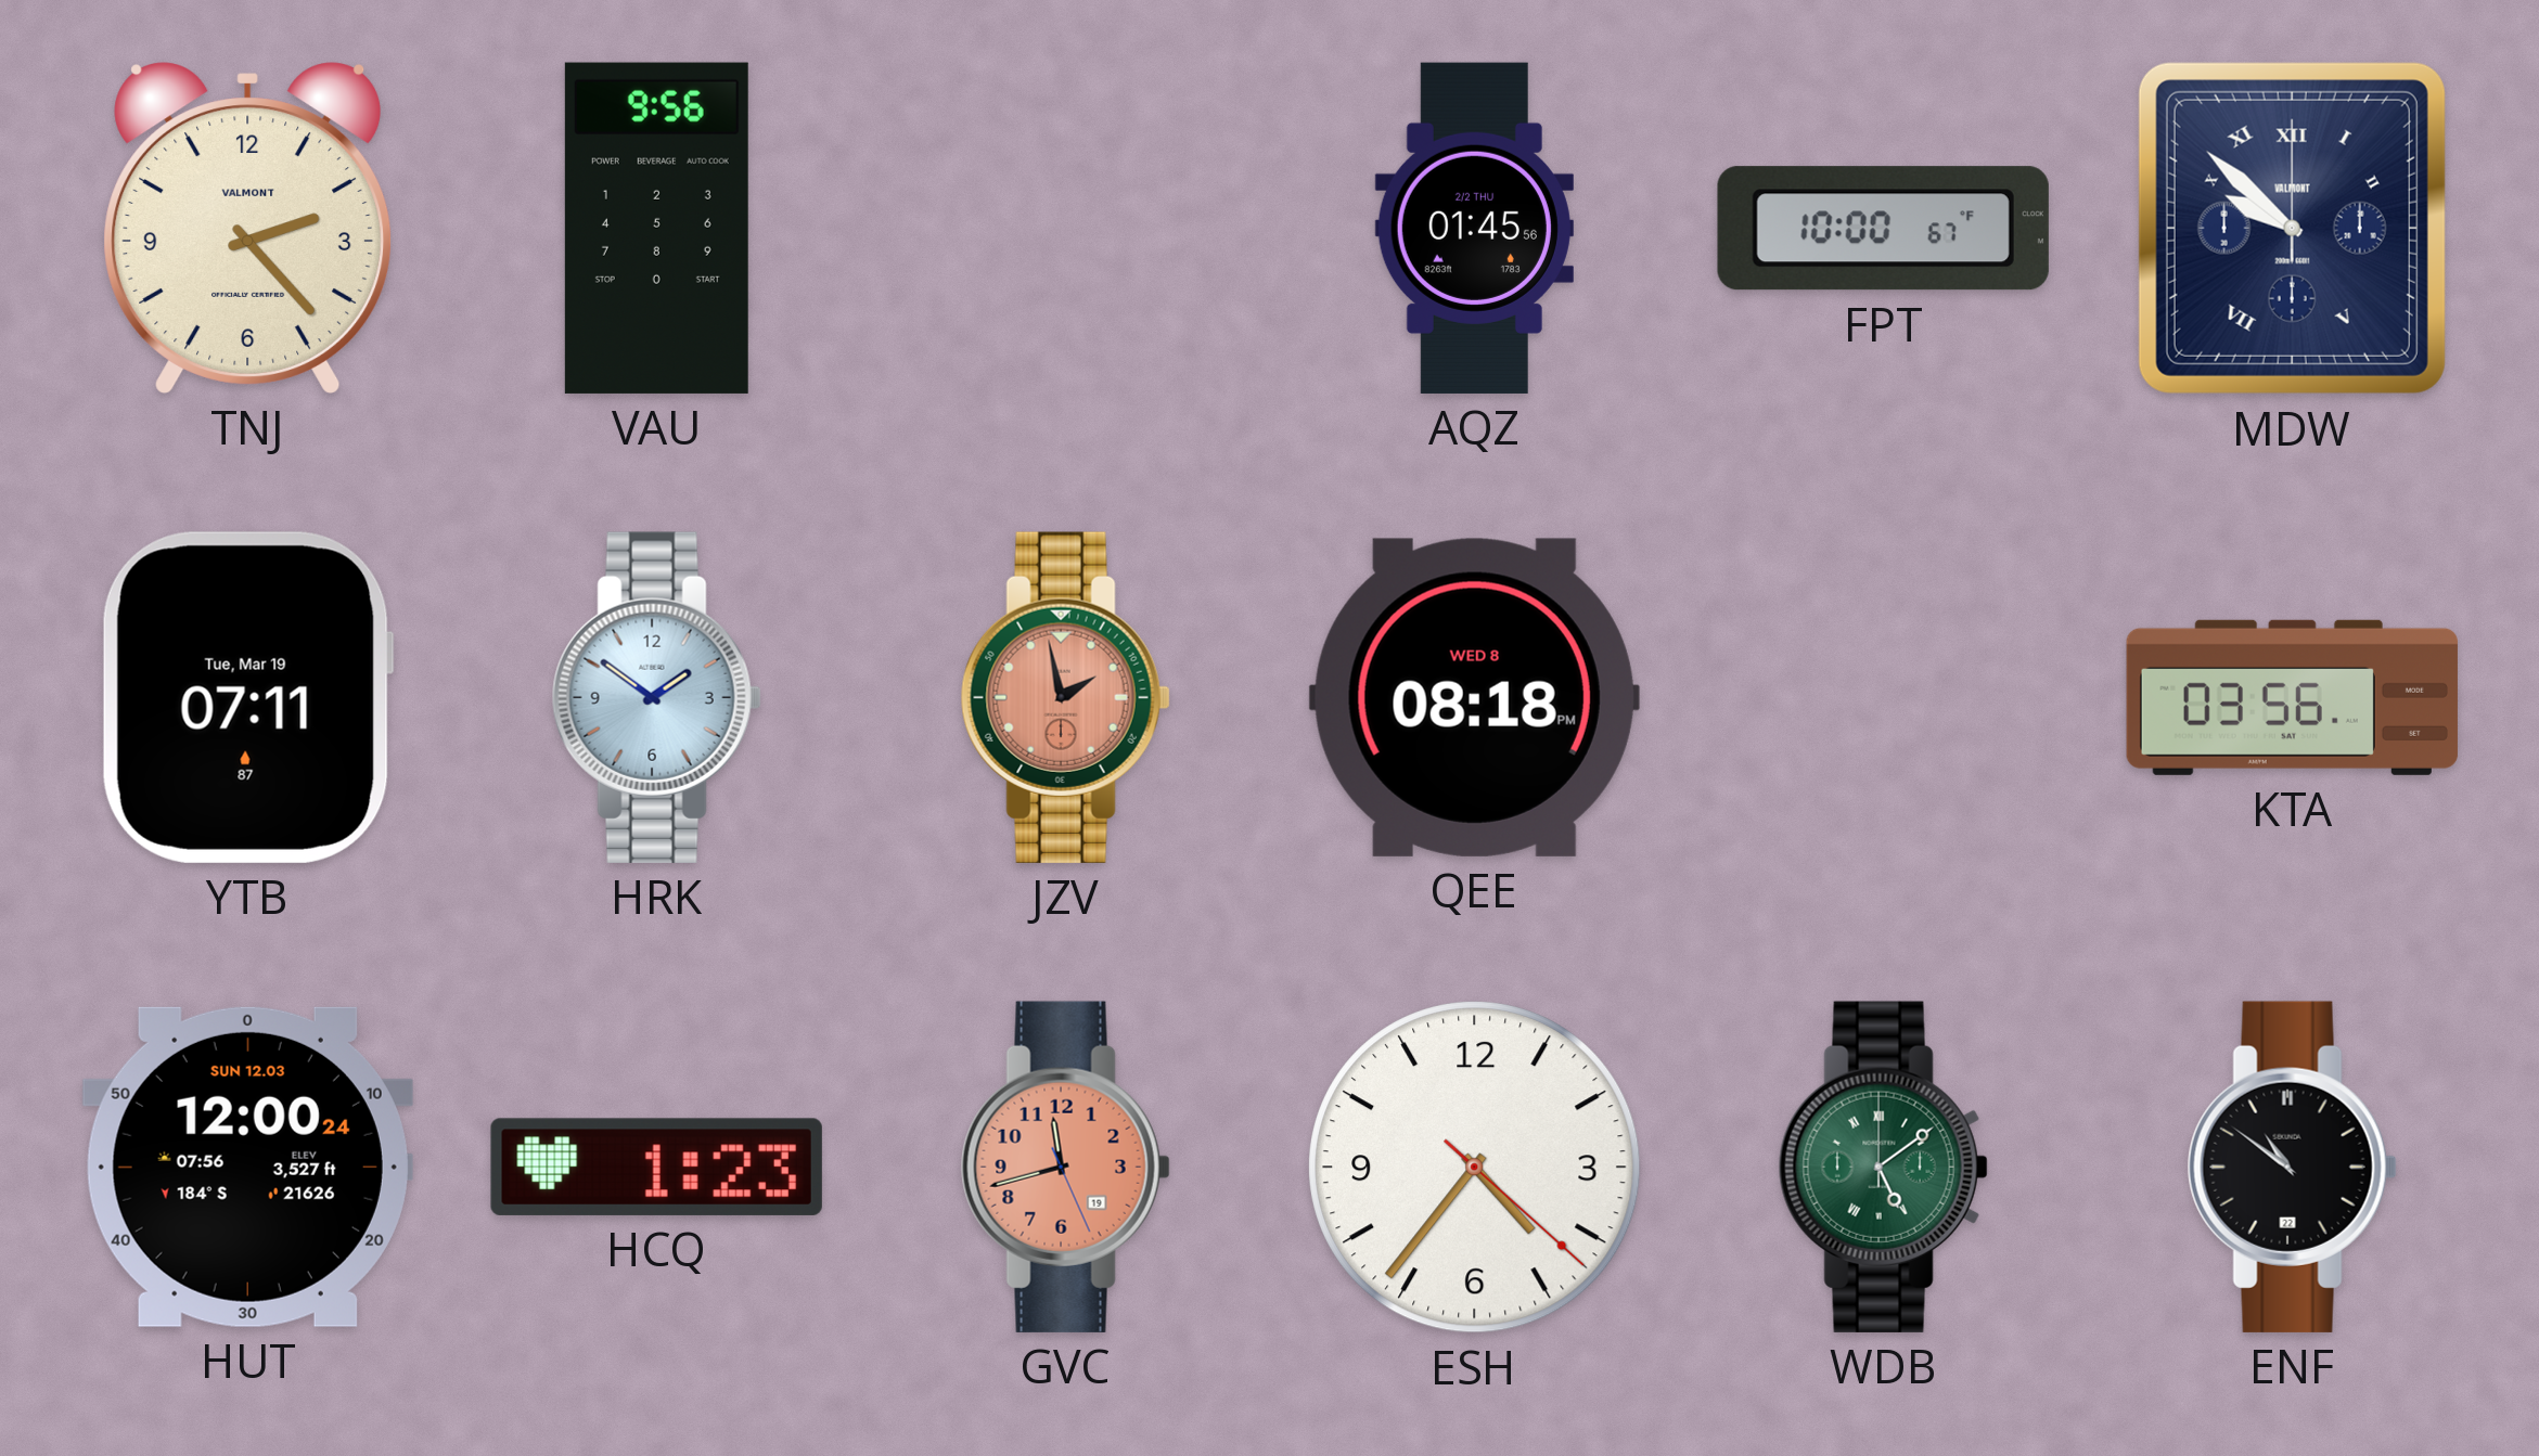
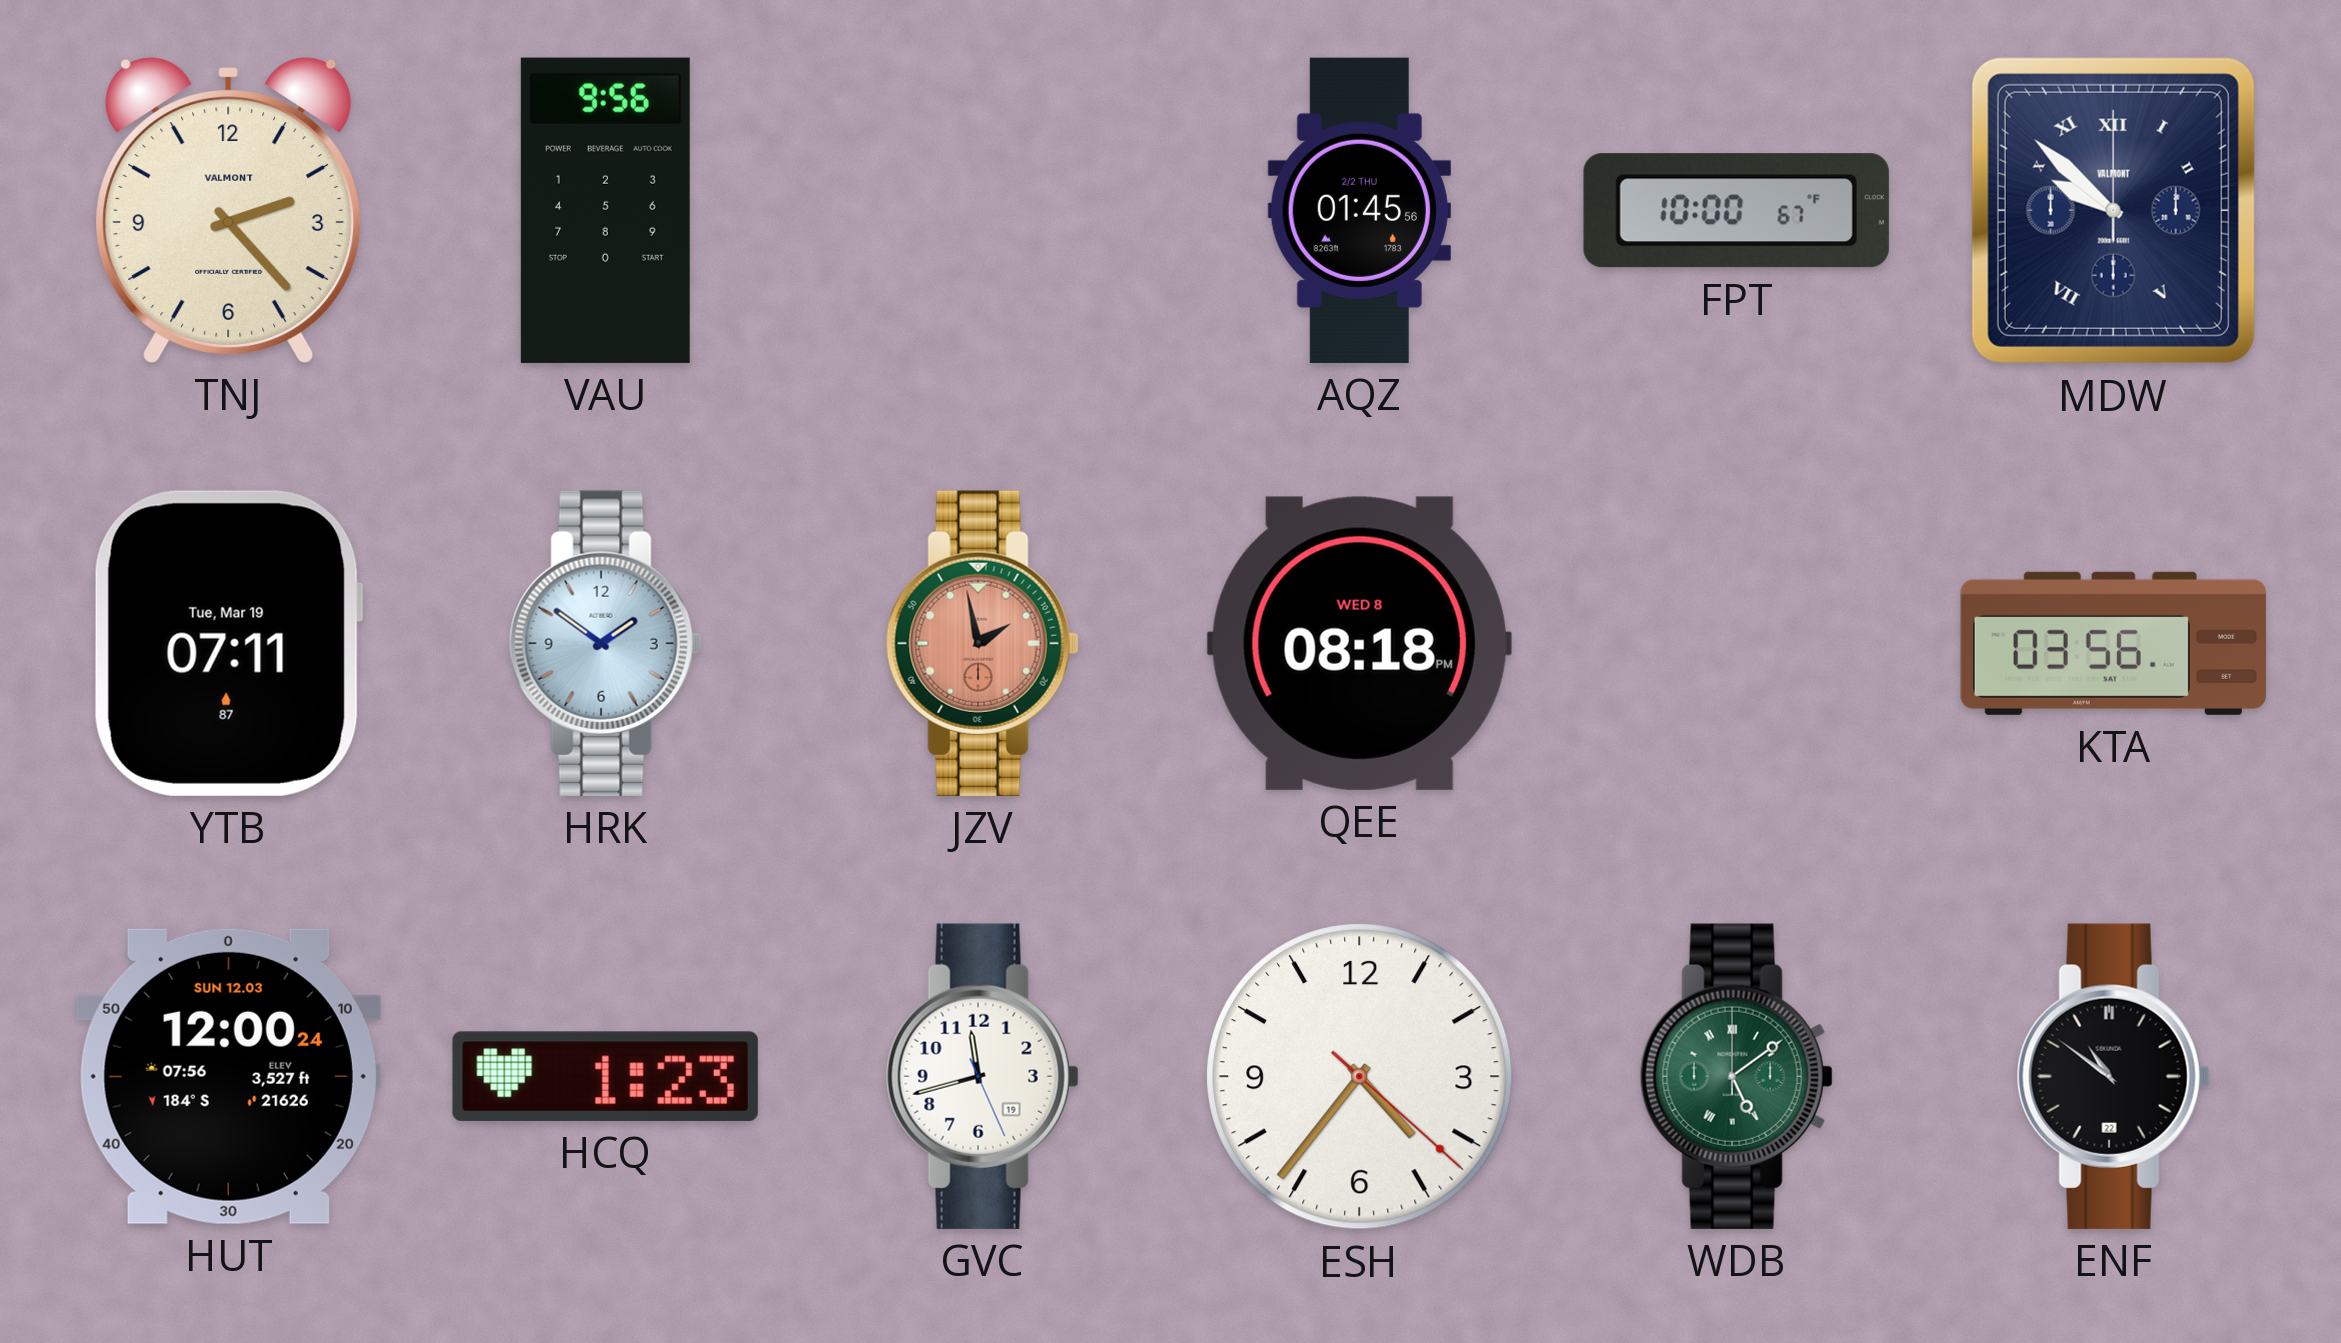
GVC dial: salmon -> white (982, 1076)
